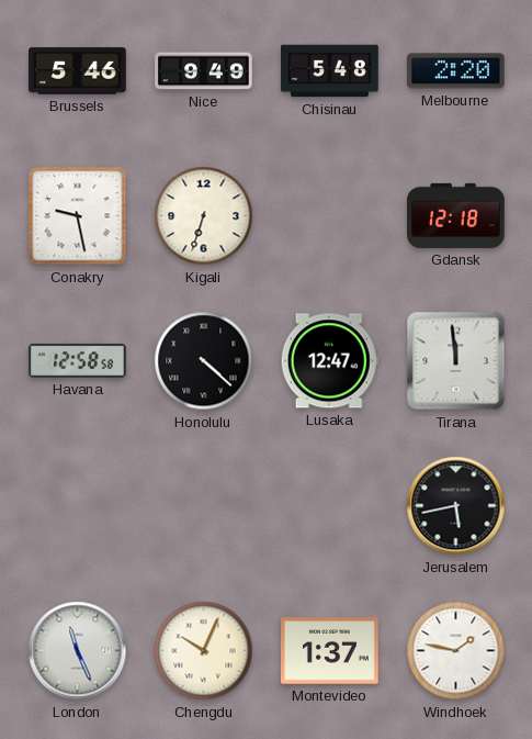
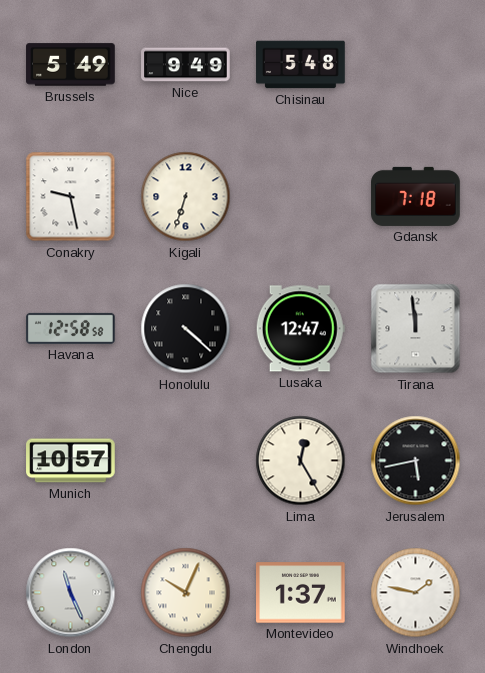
Brussels: 5:46 -> 5:49 (71, 65)
Melbourne: 2:20 -> none (456, 71)
Gdansk: 12:18 -> 7:18 (416, 196)
Munich: none -> 10:57 (71, 461)
Lima: none -> 12:25 (301, 461)
